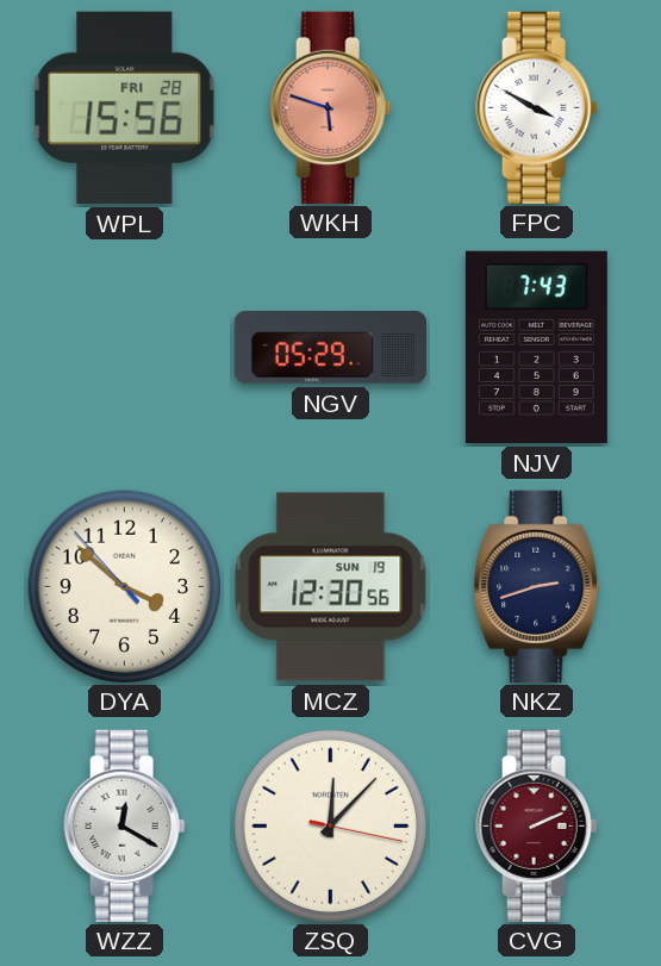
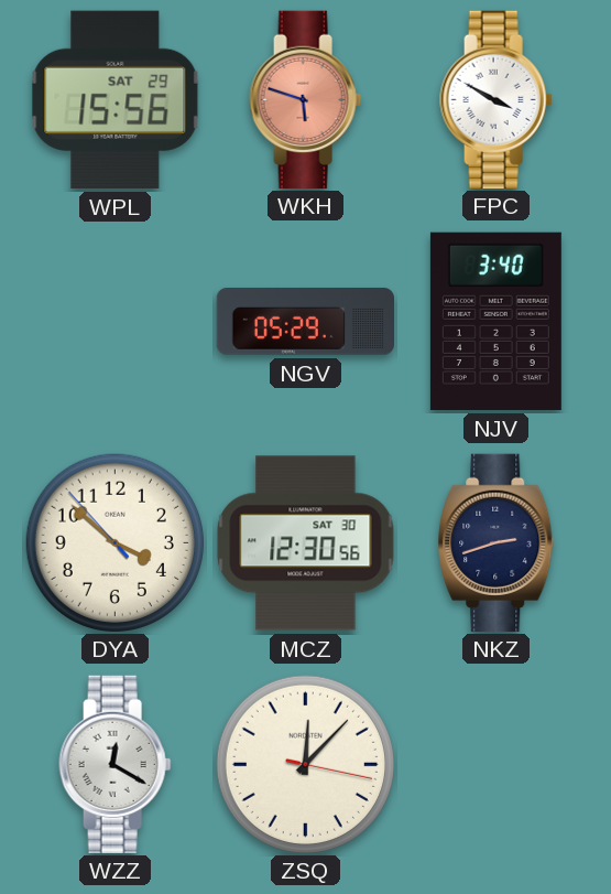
WPL date: FRI 28 -> SAT 29 (116, 99)
NJV: 7:43 -> 3:40 (495, 321)
MCZ date: SUN 19 -> SAT 30 (306, 543)
CVG: 2:11 -> none (537, 825)
